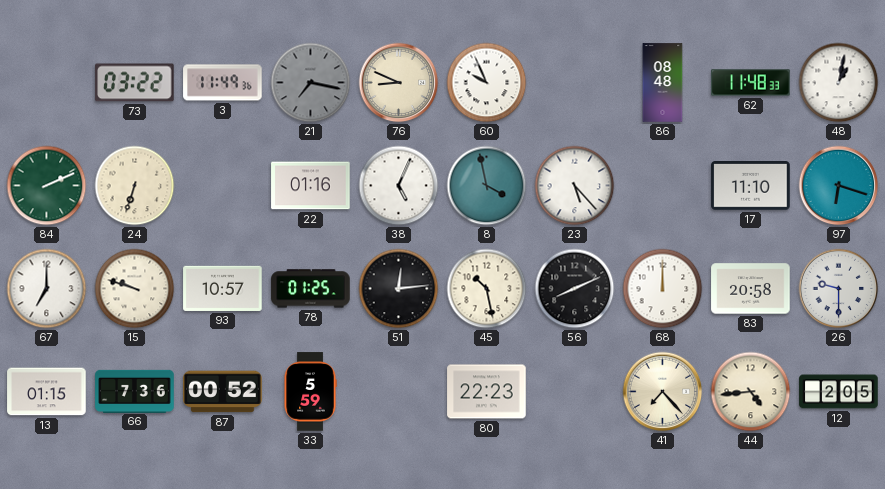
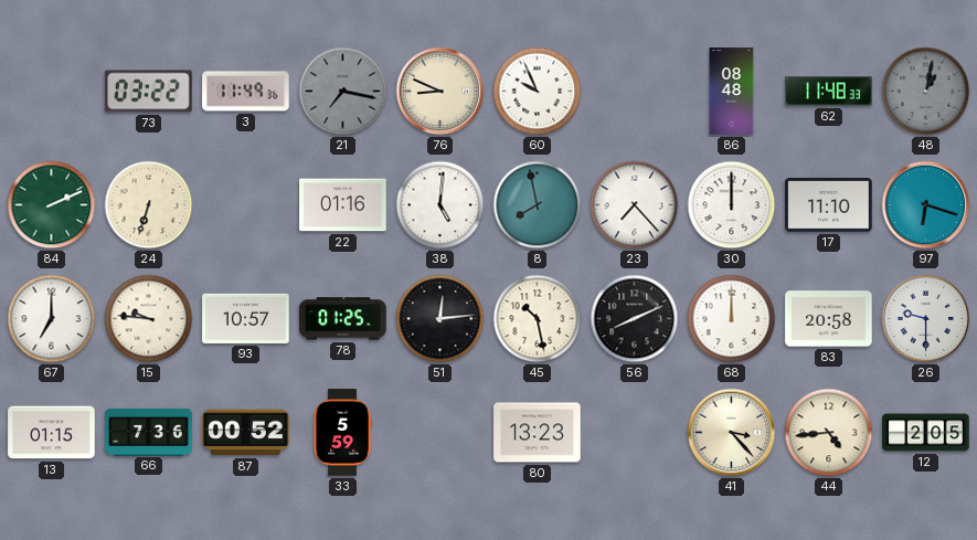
48 dial: white -> grey (926, 92)
38: 5:04 -> 5:01 (440, 205)
8: 3:58 -> 7:58 (538, 205)
23: 5:23 -> 7:23 (635, 205)
30: none -> 12:00 (732, 205)
15: 9:48 -> 9:46 (149, 319)
80: 22:23 -> 13:23 (538, 433)
41: 7:23 -> 3:23 (732, 433)
